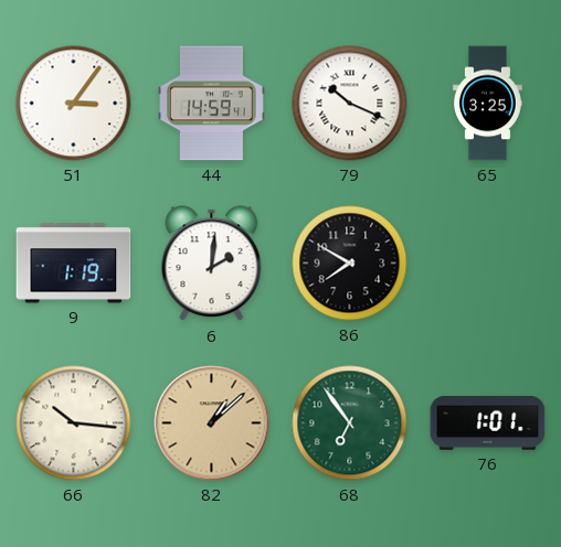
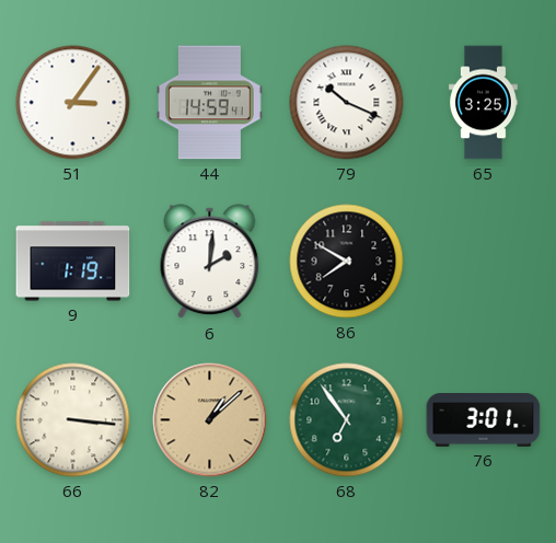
66: 10:16 -> 3:16 (73, 420)
76: 1:01 -> 3:01 (484, 420)
